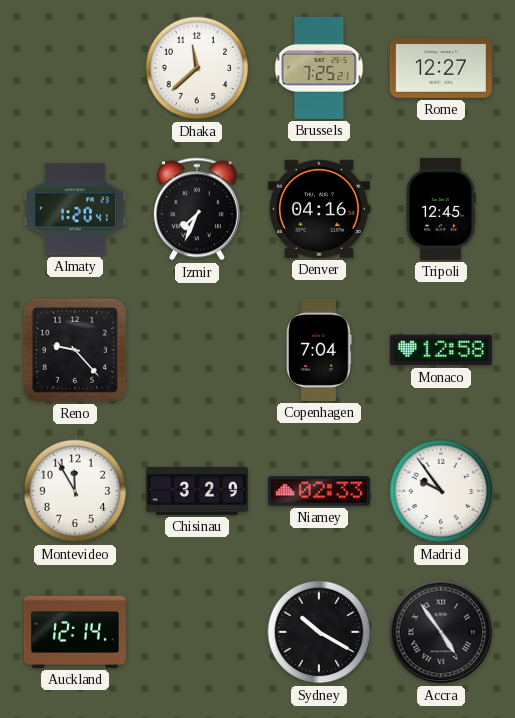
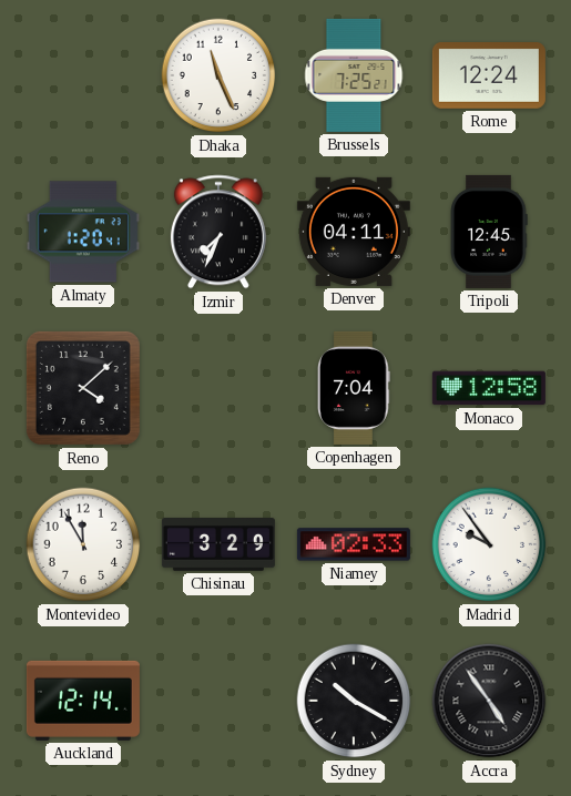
Dhaka: 11:38 -> 11:26 (218, 75)
Rome: 12:27 -> 12:24 (489, 76)
Denver: 04:16 -> 04:11 (354, 232)
Reno: 9:23 -> 4:08 (83, 388)
